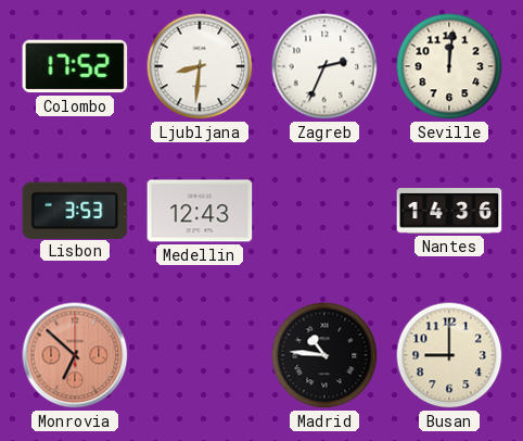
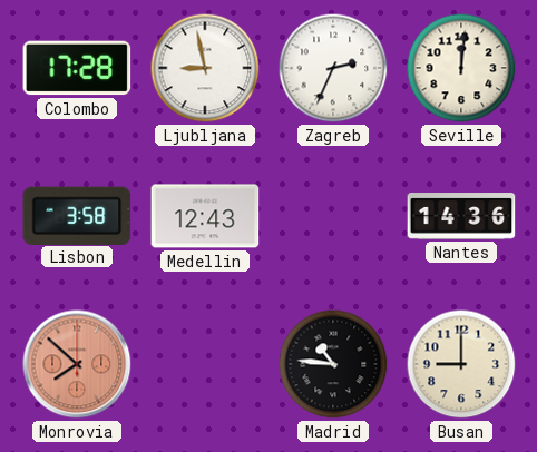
Colombo: 17:52 -> 17:28 (77, 68)
Ljubljana: 8:31 -> 8:58 (205, 68)
Lisbon: 3:53 -> 3:58 (77, 215)
Monrovia: 6:52 -> 7:52 (77, 364)
